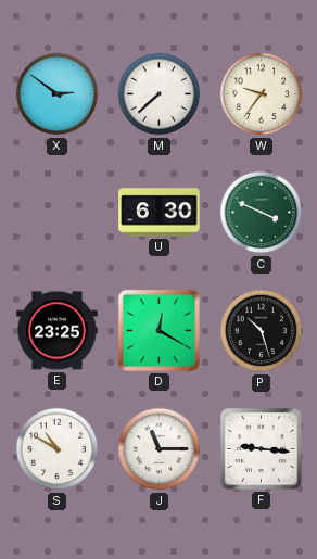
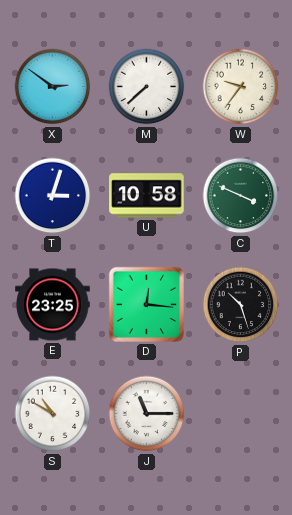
T: none -> 3:03 (53, 196)
U: 6:30 -> 10:58 (147, 196)
D: 12:20 -> 12:16 (146, 304)
F: 9:16 -> none (261, 448)
